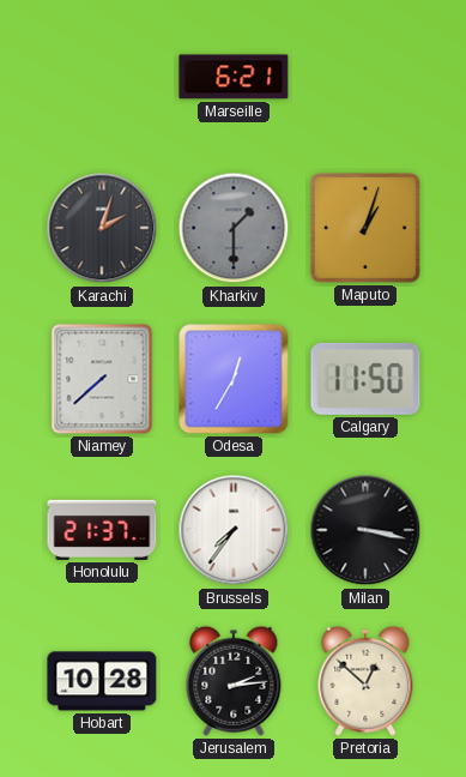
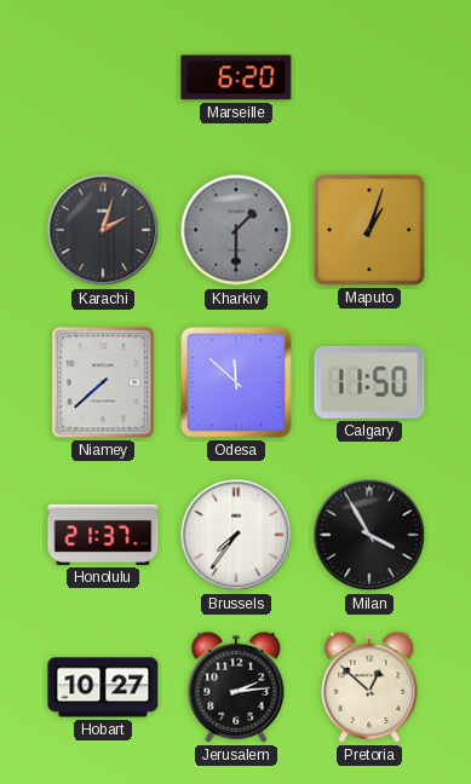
Marseille: 6:21 -> 6:20 (236, 77)
Odesa: 12:35 -> 11:52 (236, 382)
Milan: 3:17 -> 3:55 (369, 535)
Hobart: 10:28 -> 10:27 (103, 687)
